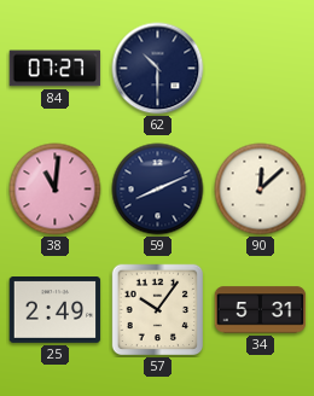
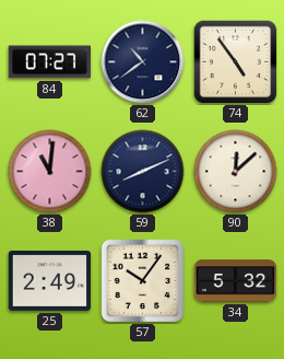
62: 10:30 -> 10:39 (143, 62)
74: none -> 4:54 (235, 61)
34: 5:31 -> 5:32 (236, 281)
